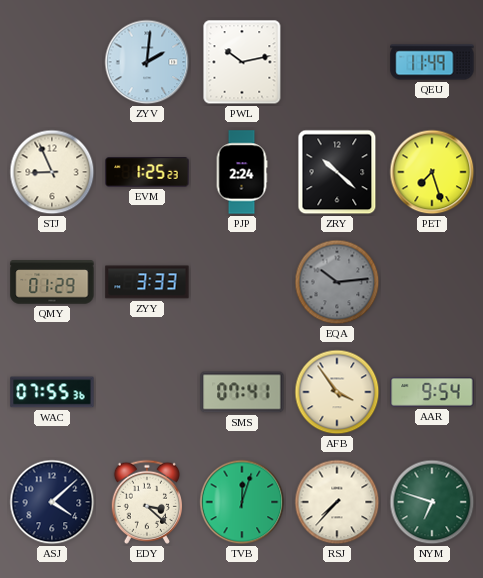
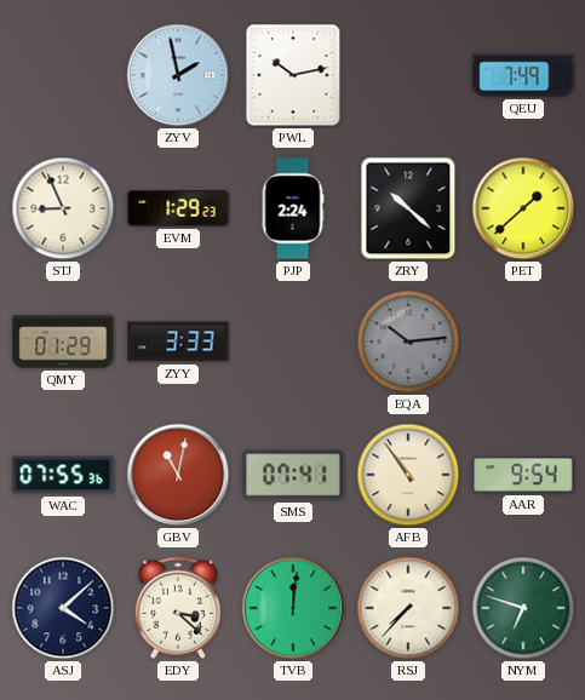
ZYV: 2:01 -> 1:58 (178, 75)
QEU: 11:49 -> 7:49 (523, 75)
EVM: 1:25 -> 1:29 (178, 208)
PET: 7:27 -> 1:38 (523, 208)
GBV: none -> 11:02 (178, 475)
AFB: 3:54 -> 10:54 (408, 475)
TVB: 12:03 -> 12:01 (293, 608)
